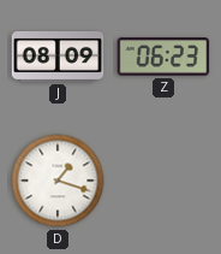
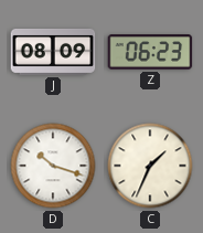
D: 1:18 -> 10:18 (53, 166)
C: none -> 1:34 (150, 166)
